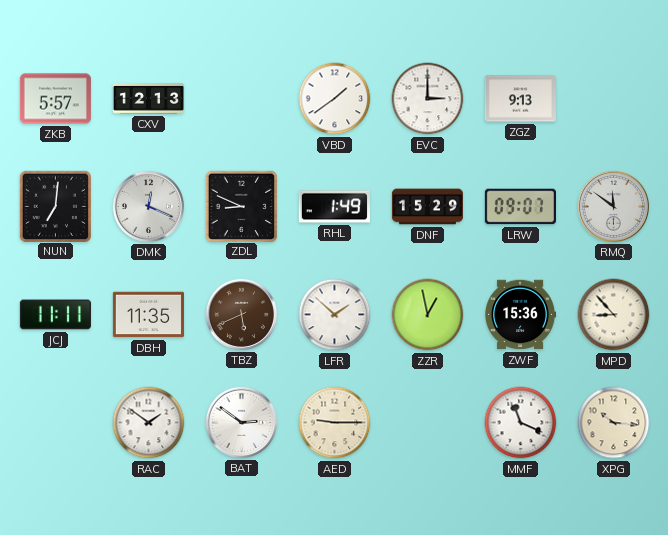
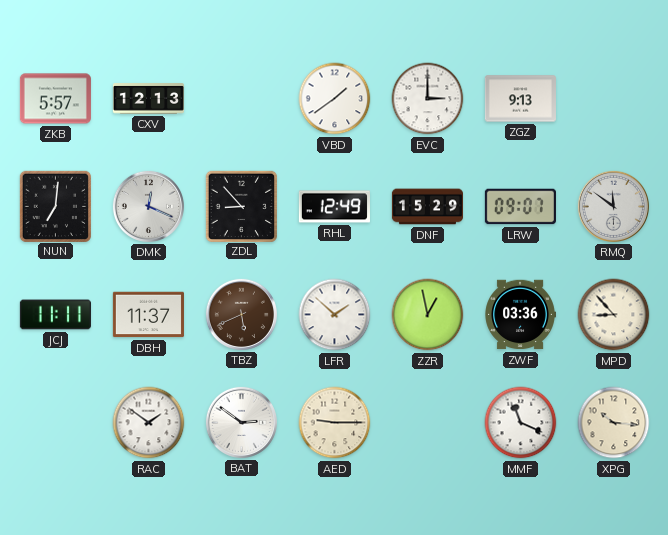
ZDL: 8:49 -> 8:53 (241, 206)
RHL: 1:49 -> 12:49 (334, 207)
DBH: 11:35 -> 11:37 (148, 315)
ZWF: 15:36 -> 03:36 (520, 315)
